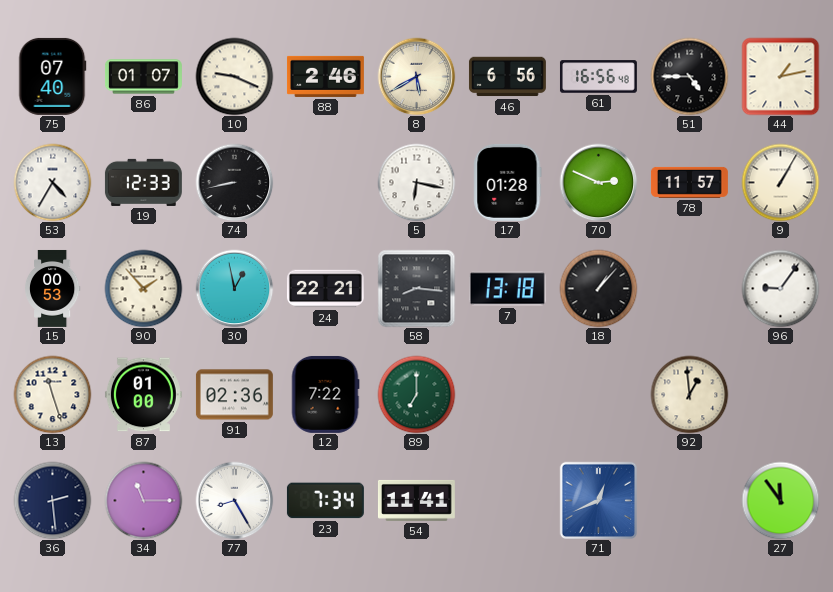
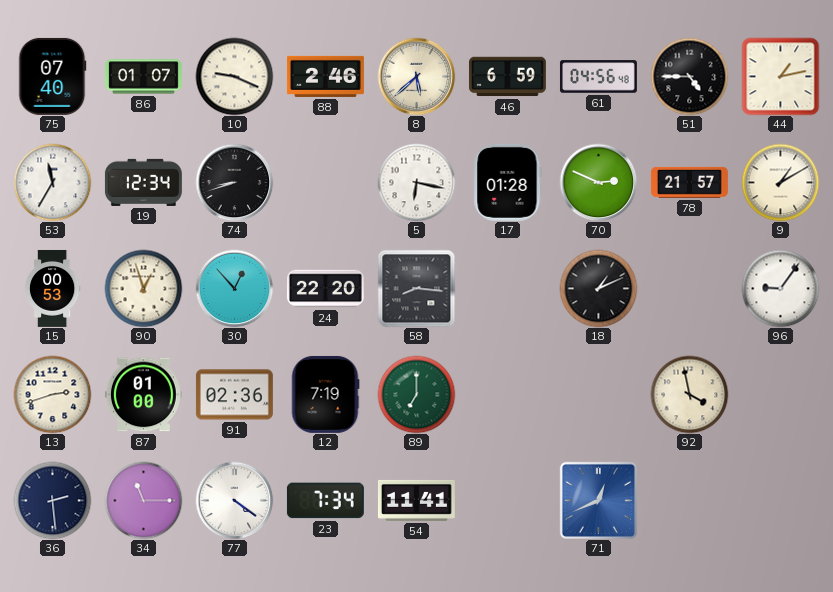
8: 5:40 -> 5:38 (416, 76)
46: 6:56 -> 6:59 (507, 77)
61: 16:56 -> 04:56 (598, 77)
53: 4:35 -> 11:35 (52, 182)
19: 12:33 -> 12:34 (143, 182)
74: 8:43 -> 8:42 (234, 182)
78: 11:57 -> 21:57 (689, 182)
9: 1:05 -> 1:10 (780, 182)
90: 1:53 -> 12:57 (143, 288)
30: 12:58 -> 12:53 (234, 288)
24: 22:21 -> 22:20 (325, 289)
7: 13:18 -> none (507, 289)
18: 1:07 -> 1:11 (598, 288)
13: 11:27 -> 2:42 (52, 394)
12: 7:22 -> 7:19 (325, 394)
92: 12:59 -> 3:58 (689, 394)
77: 8:25 -> 4:21 (234, 500)
27: 11:54 -> none (780, 500)
